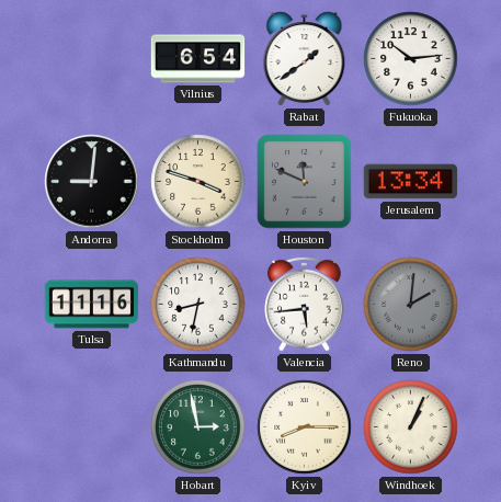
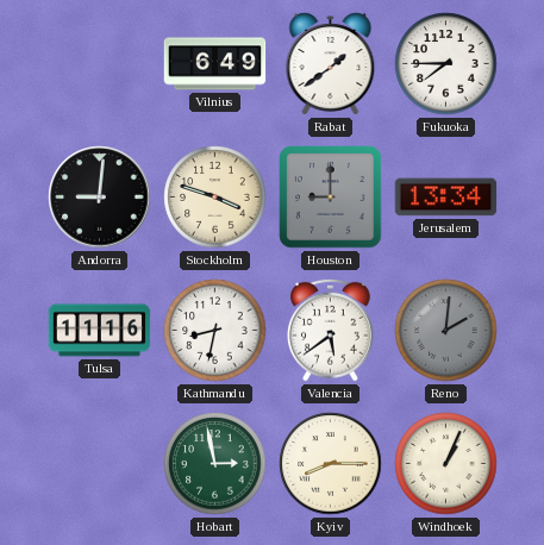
Vilnius: 6:54 -> 6:49 (215, 64)
Fukuoka: 10:14 -> 7:45 (446, 64)
Houston: 11:49 -> 9:00 (331, 198)
Valencia: 5:44 -> 5:39 (331, 330)
